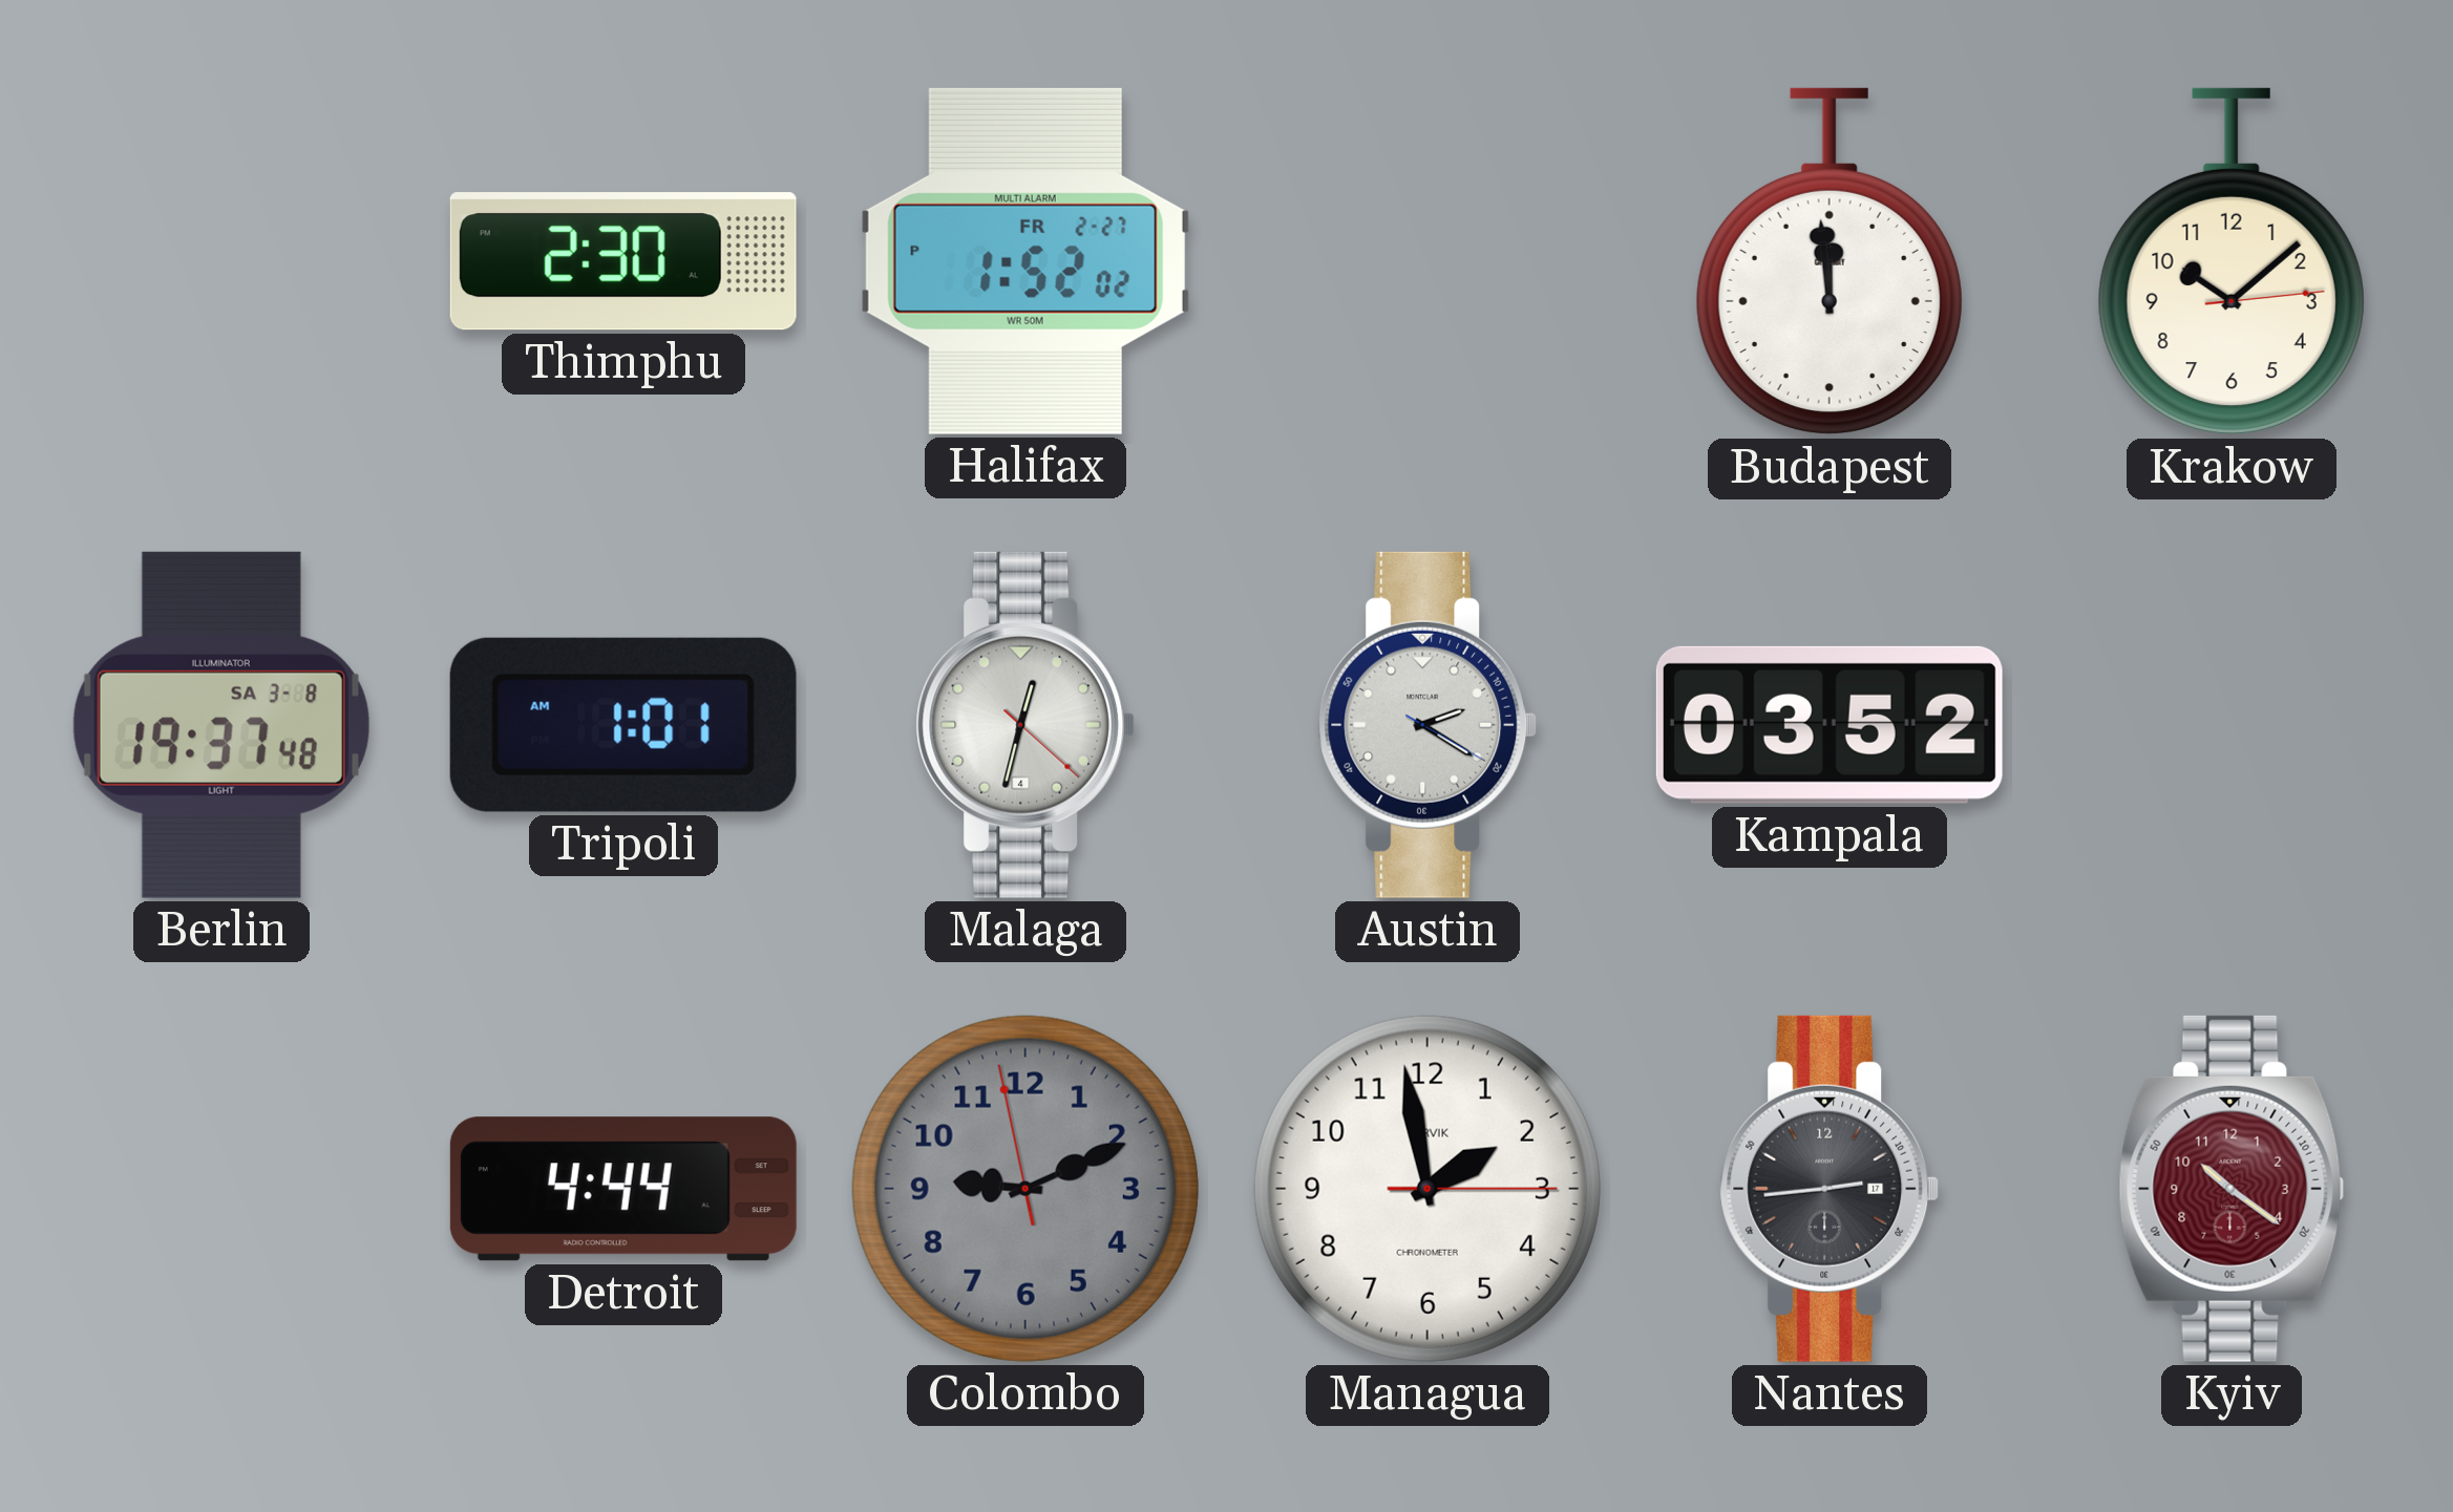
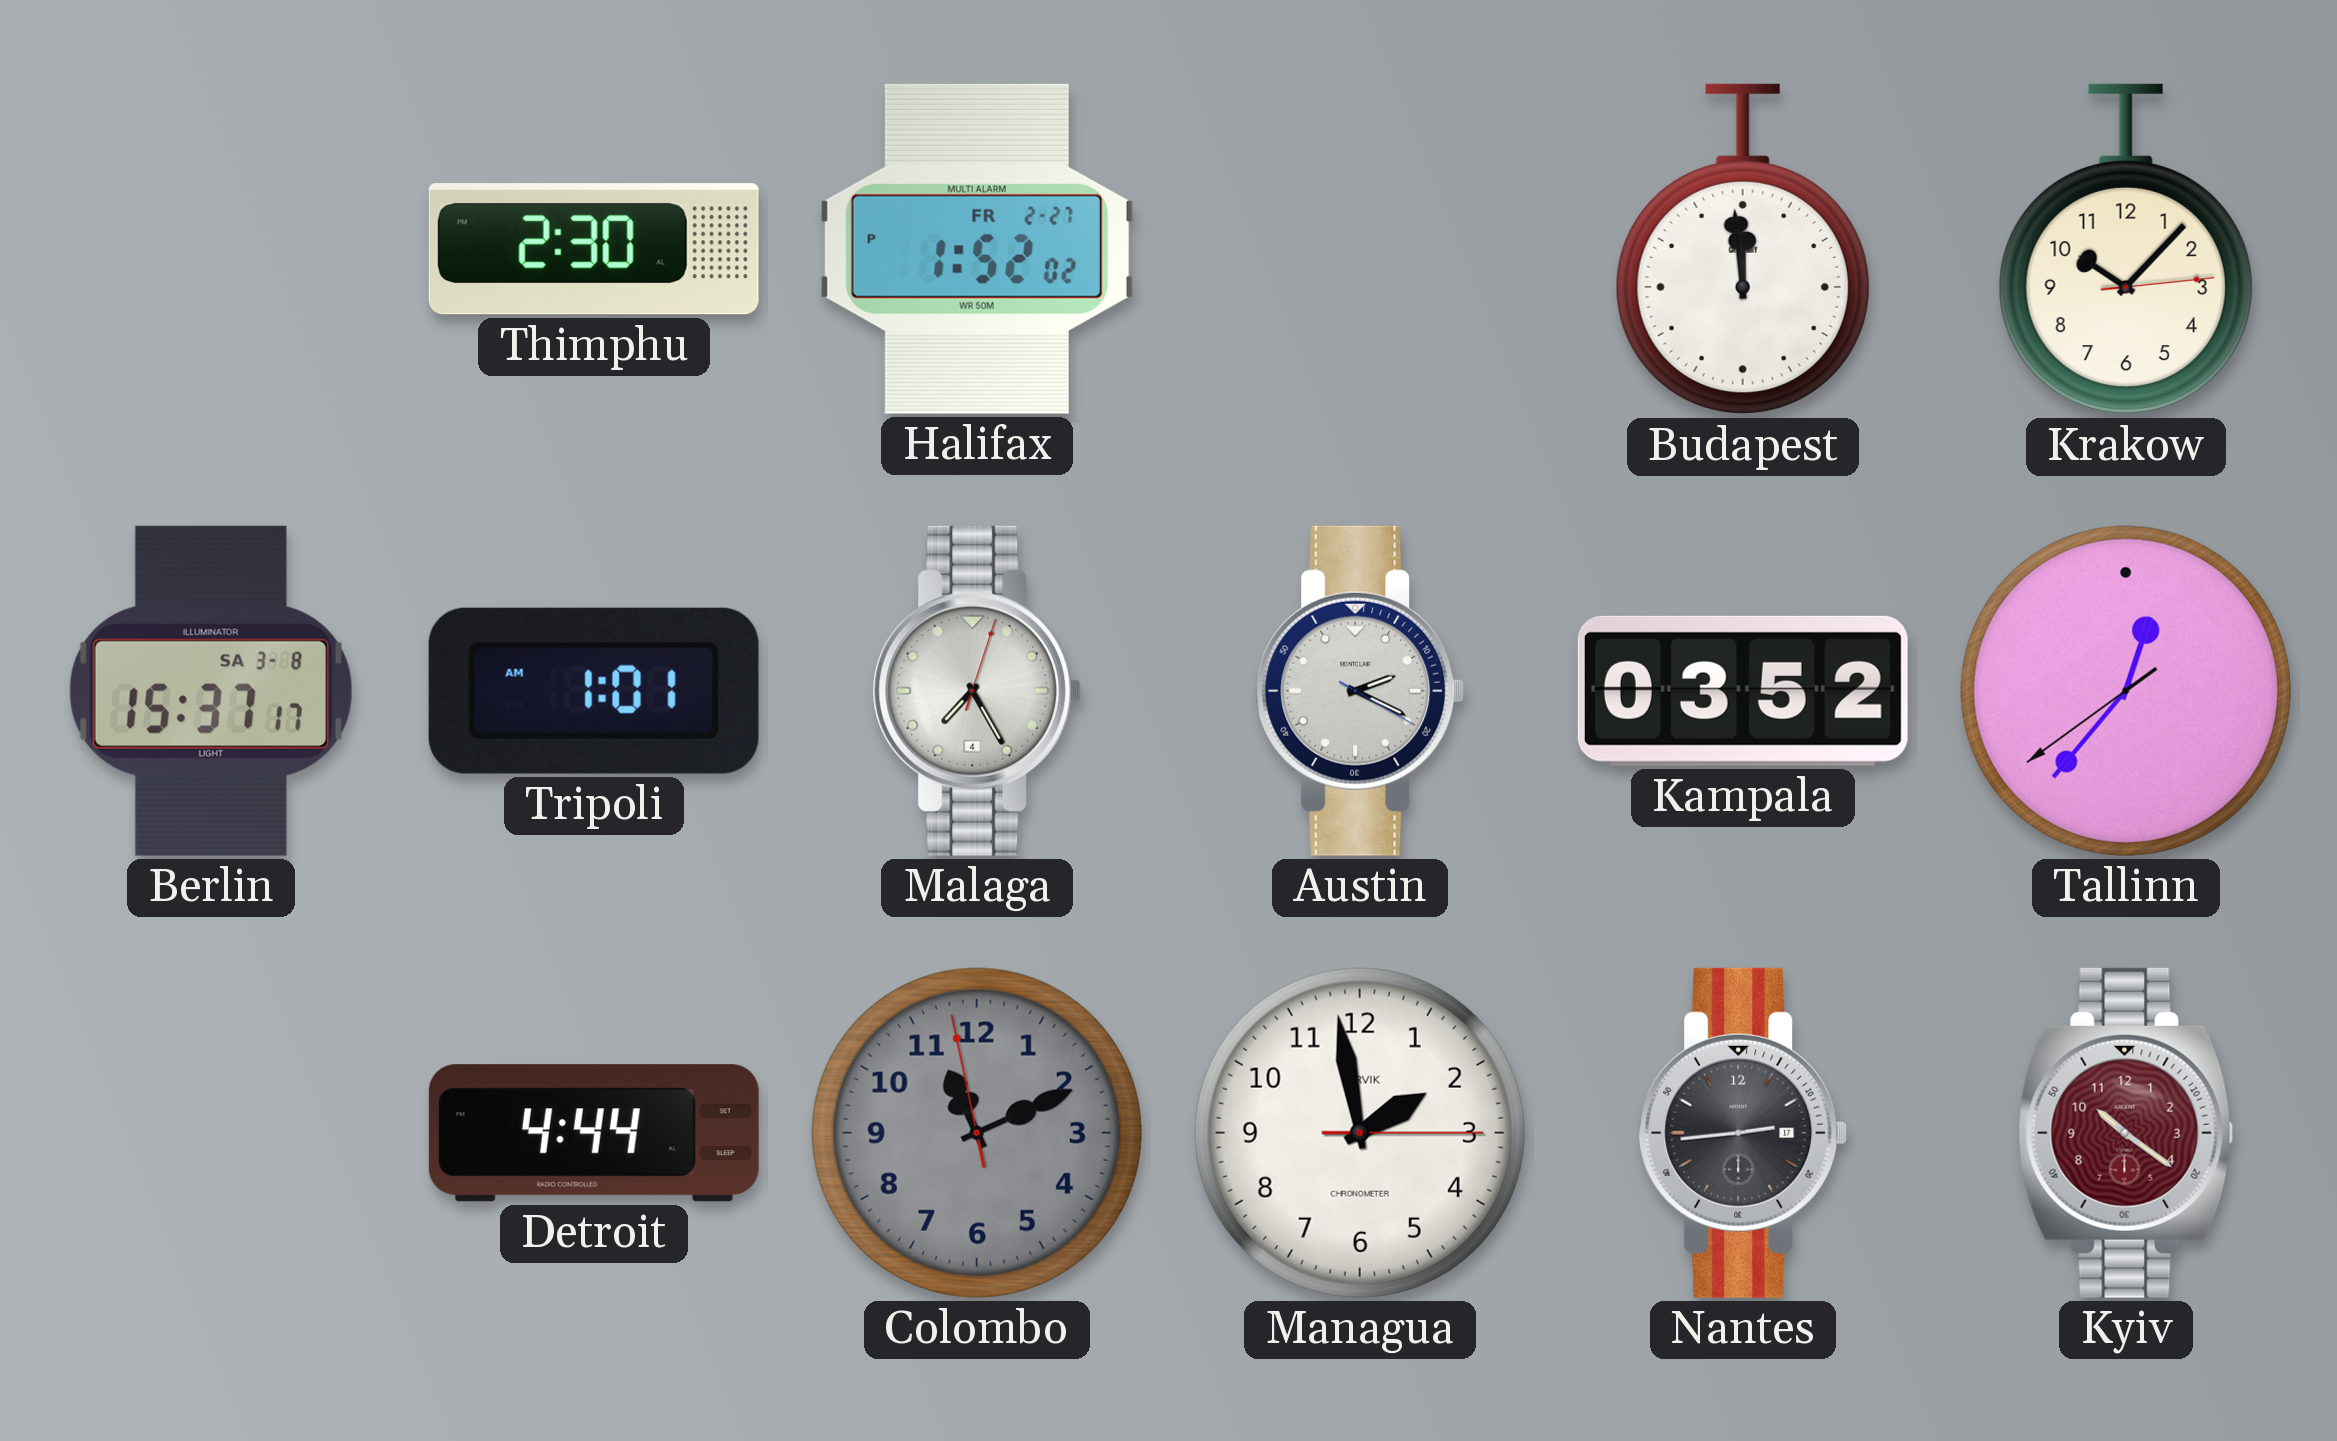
Krakow: 10:08 -> 10:07 (2126, 249)
Berlin: 19:37 -> 15:37 (211, 691)
Malaga: 12:32 -> 7:25 (977, 691)
Austin: 2:20 -> 2:19 (1360, 691)
Tallinn: none -> 12:36 (2126, 691)
Colombo: 9:10 -> 11:10 (977, 1133)
